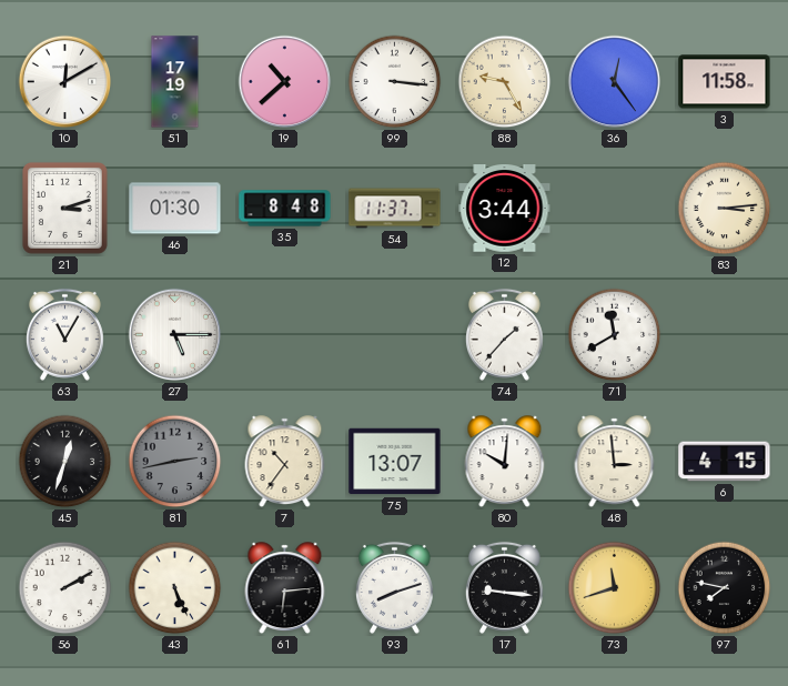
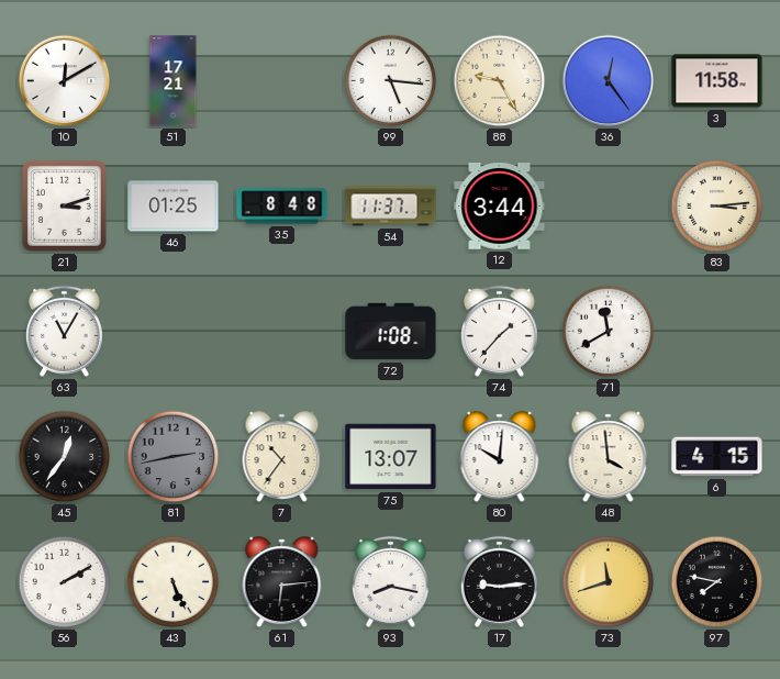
51: 17:19 -> 17:21 (174, 81)
19: 10:38 -> none (285, 82)
99: 3:16 -> 5:16 (391, 81)
46: 01:30 -> 01:25 (174, 207)
27: 5:15 -> none (175, 335)
72: none -> 1:08 (391, 332)
45: 12:33 -> 12:36 (65, 457)
48: 2:59 -> 3:59 (609, 457)
93: 8:12 -> 8:17 (390, 581)
17: 9:16 -> 9:14 (499, 581)
